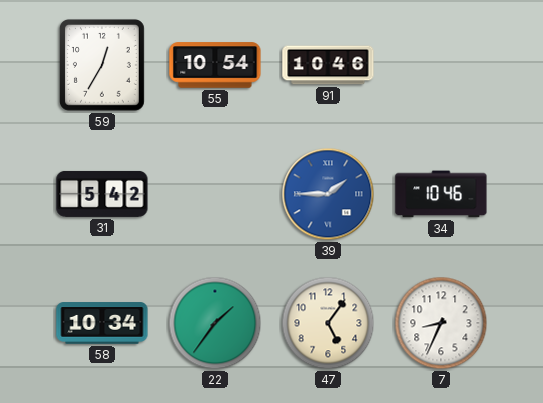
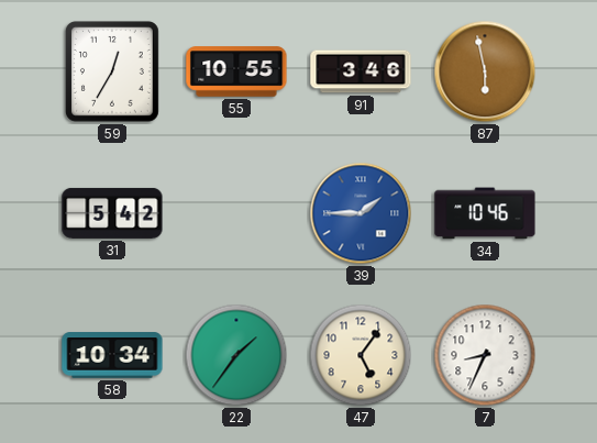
55: 10:54 -> 10:55 (236, 71)
91: 10:46 -> 3:46 (361, 71)
87: none -> 5:58 (485, 71)
